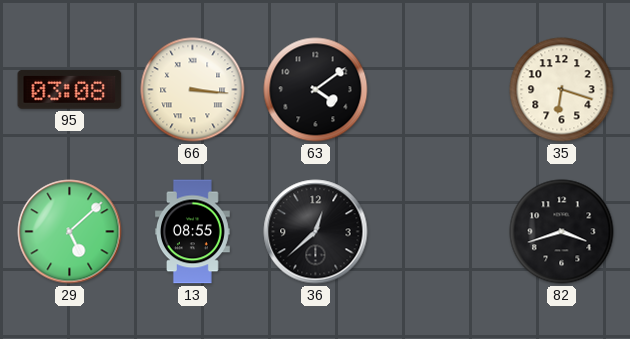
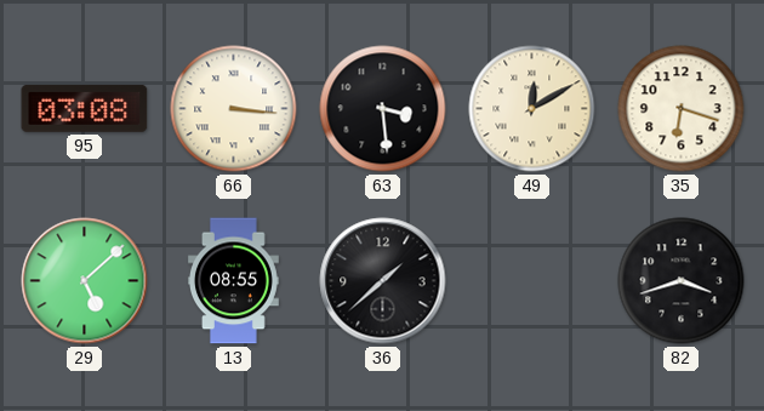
63: 4:09 -> 3:29 (383, 109)
49: none -> 12:10 (532, 109)
36: 12:38 -> 1:38 (383, 281)
